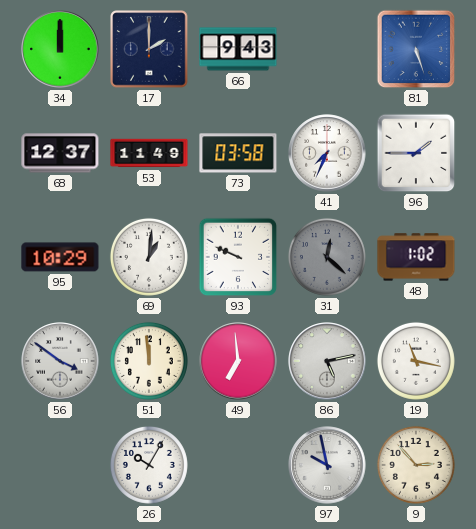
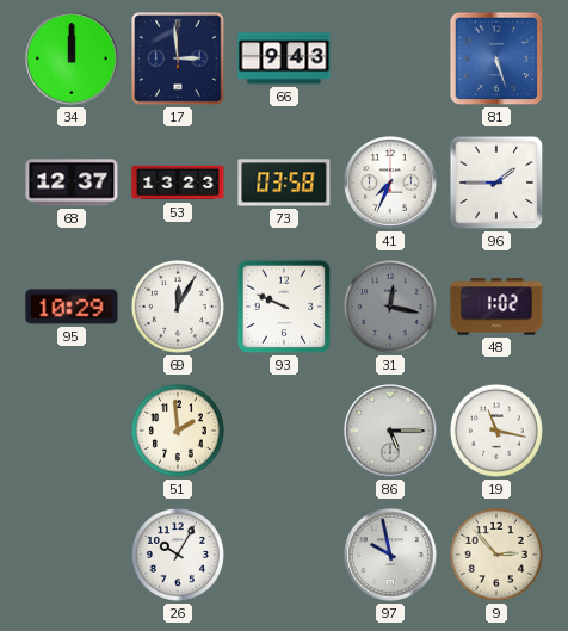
17: 2:00 -> 2:59 (178, 58)
53: 11:49 -> 13:23 (178, 183)
69: 1:01 -> 12:05 (178, 307)
31: 12:22 -> 12:17 (390, 307)
56: 3:51 -> none (60, 361)
51: 11:59 -> 1:59 (178, 431)
49: 6:59 -> none (238, 361)
86: 5:13 -> 5:15 (390, 431)
